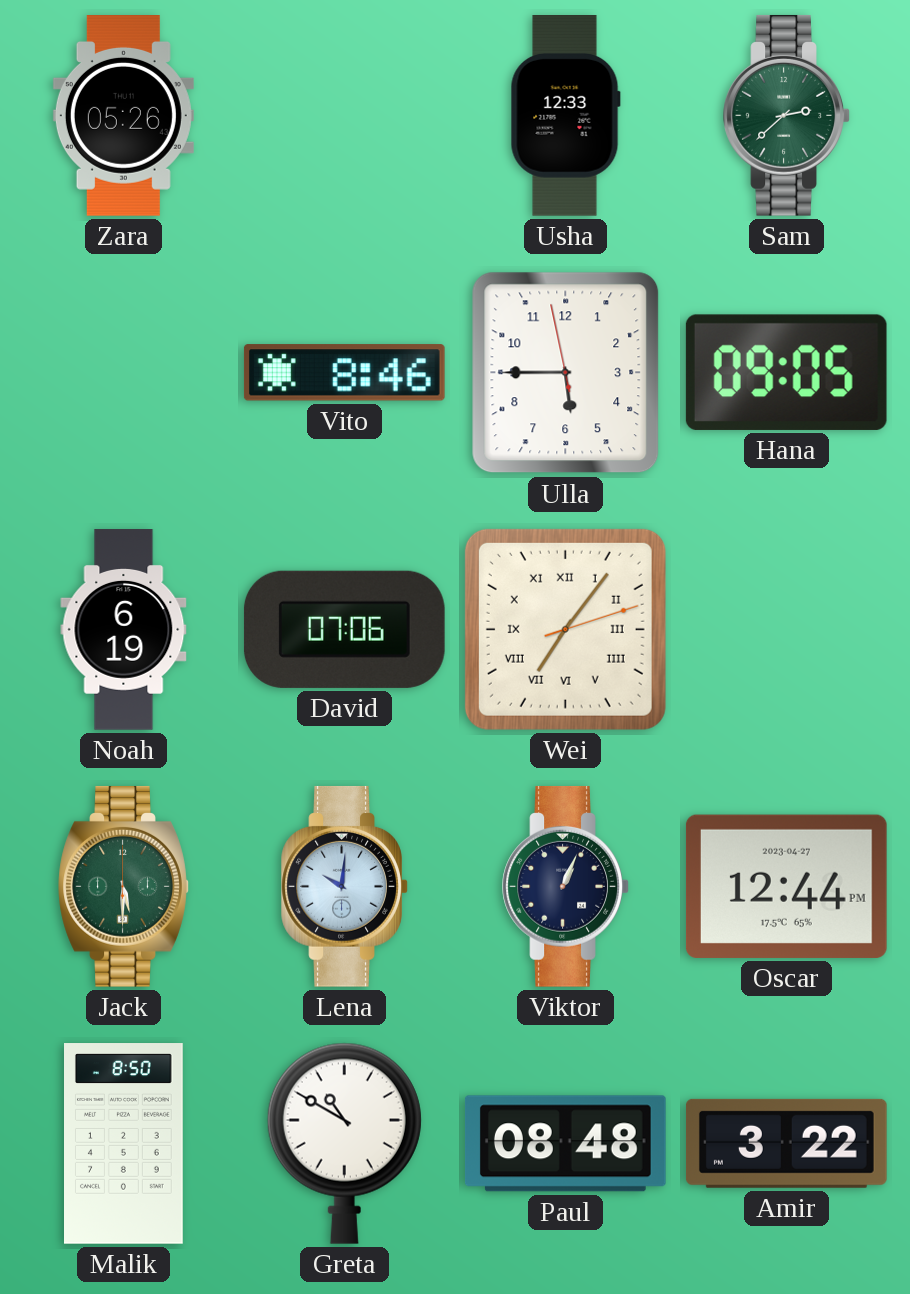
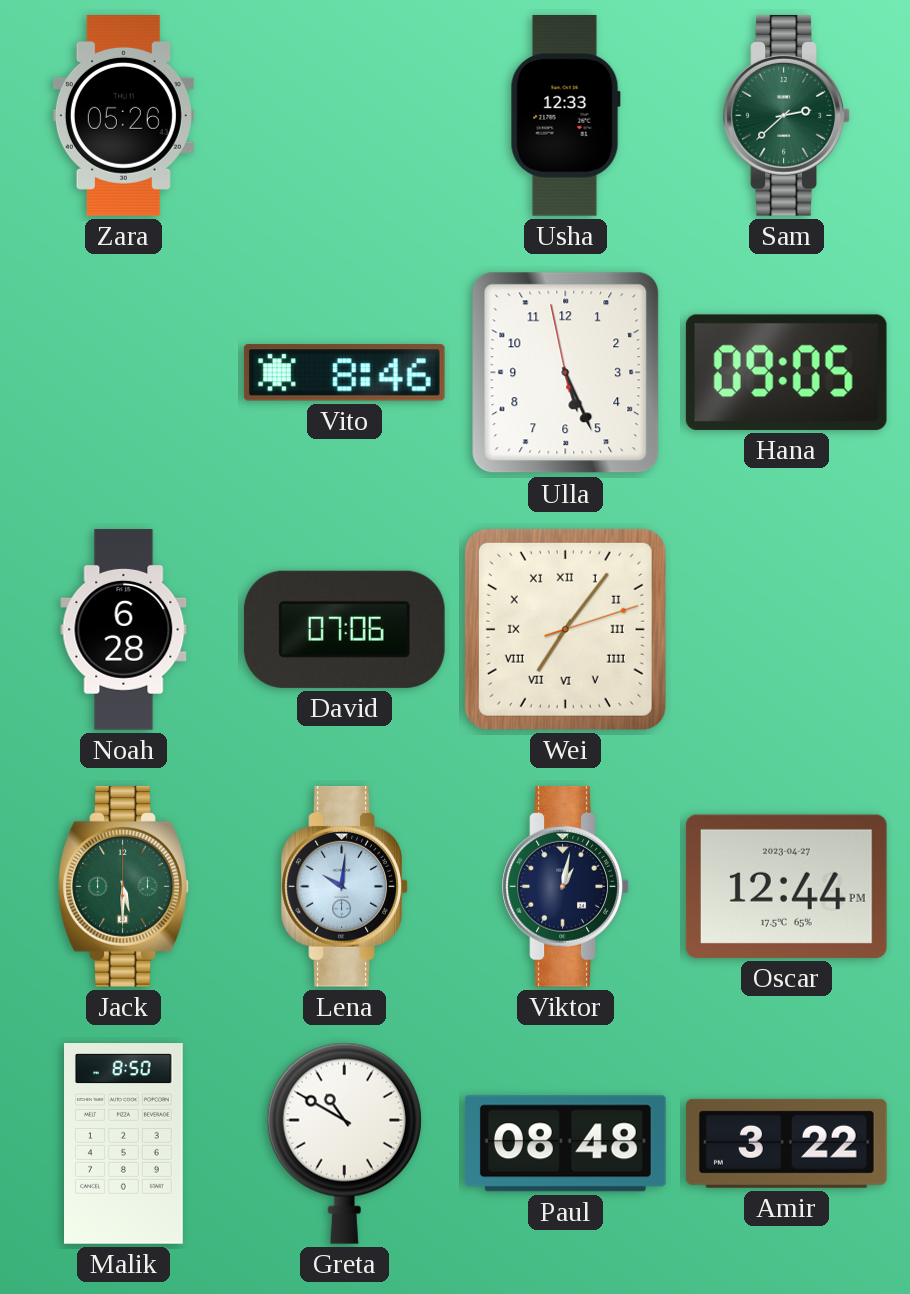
Ulla: 5:44 -> 5:25 (566, 373)
Noah: 6:19 -> 6:28 (124, 630)
Viktor: 1:04 -> 1:02 (566, 886)
